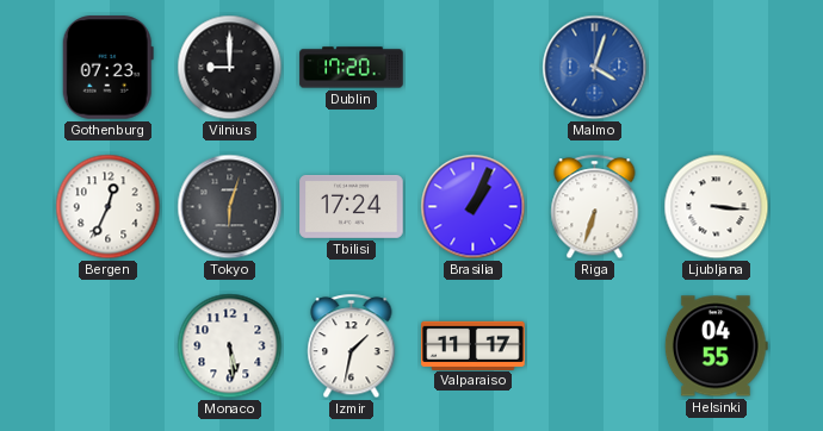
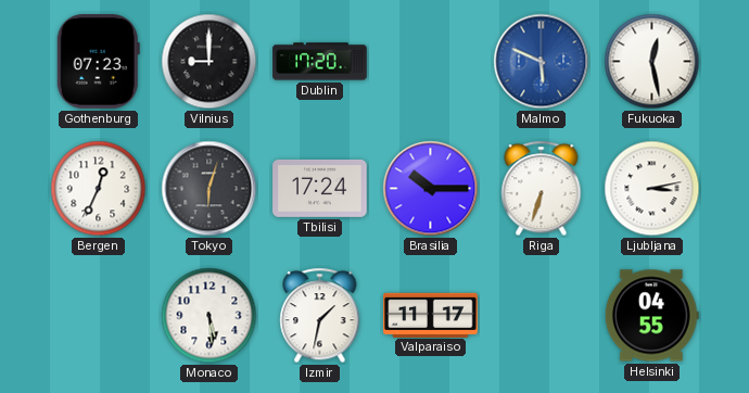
Malmo: 4:03 -> 5:49 (542, 62)
Fukuoka: none -> 12:28 (652, 62)
Brasilia: 1:04 -> 10:15 (431, 189)
Ljubljana: 3:16 -> 3:13 (652, 189)
